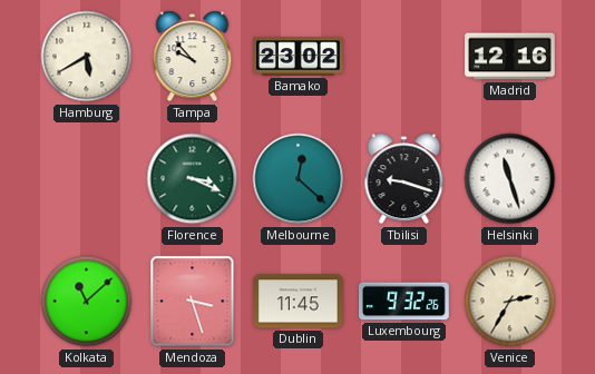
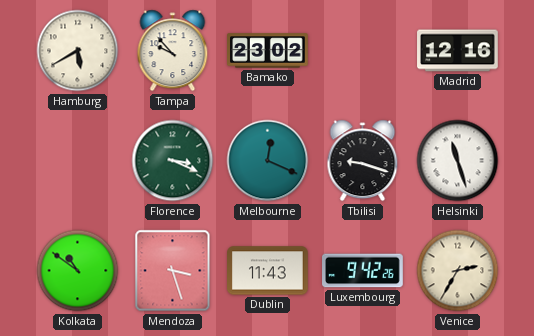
Melbourne: 12:22 -> 12:19 (268, 161)
Kolkata: 11:08 -> 10:51 (78, 271)
Dublin: 11:45 -> 11:43 (268, 271)
Luxembourg: 9:32 -> 9:42 (363, 271)
